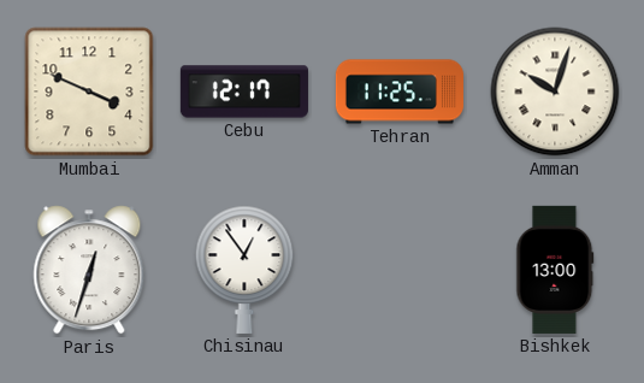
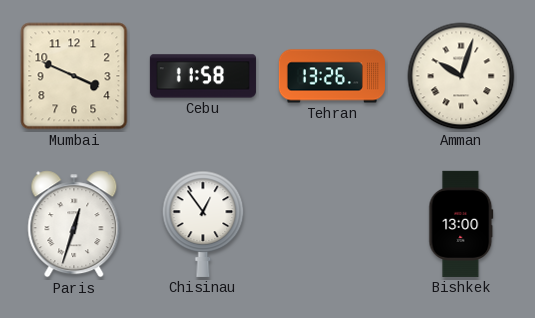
Cebu: 12:17 -> 11:58 (203, 76)
Tehran: 11:25 -> 13:26 (332, 76)
